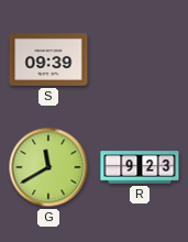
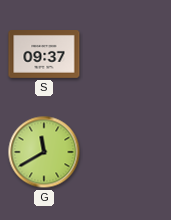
S: 09:39 -> 09:37 (44, 55)
R: 9:23 -> none (140, 167)
